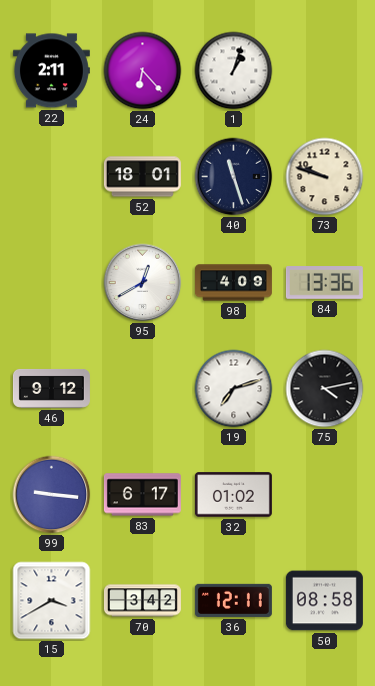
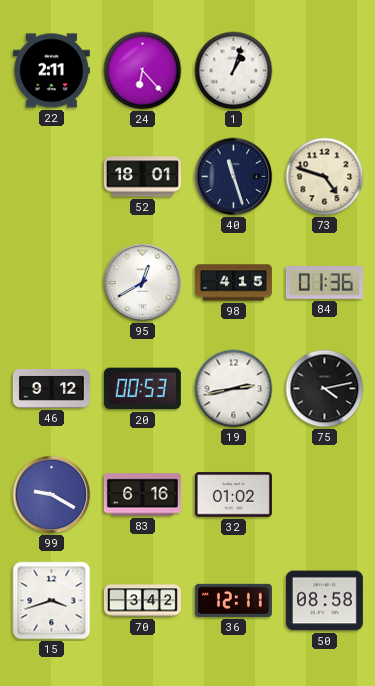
73: 9:48 -> 4:48 (325, 177)
98: 4:09 -> 4:15 (233, 283)
84: 13:36 -> 01:36 (324, 283)
20: none -> 00:53 (142, 389)
19: 7:12 -> 2:43 (234, 389)
99: 9:16 -> 9:20 (52, 495)
83: 6:17 -> 6:16 (142, 495)
15: 3:40 -> 3:42 (52, 601)
